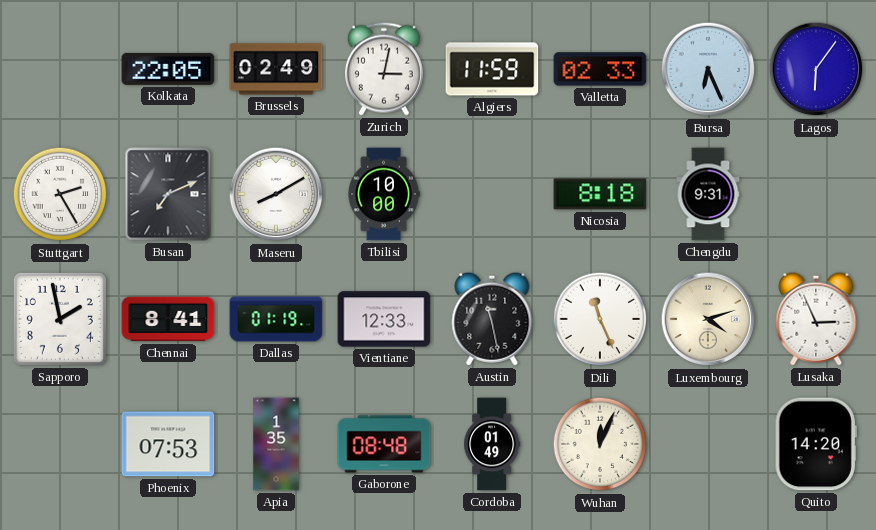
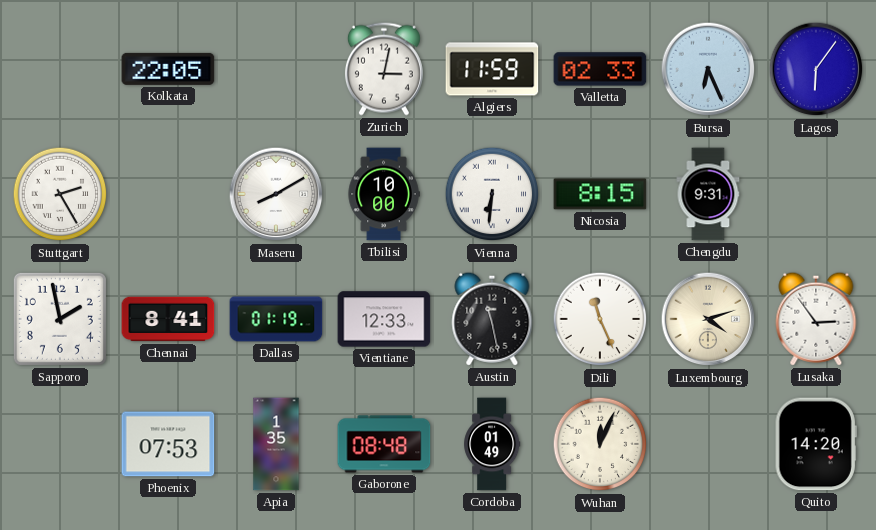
Brussels: 02:49 -> none (276, 69)
Busan: 7:11 -> none (168, 194)
Vienna: none -> 6:31 (492, 194)
Nicosia: 8:18 -> 8:15 (600, 194)
Lusaka: 2:56 -> 2:54 (816, 319)
